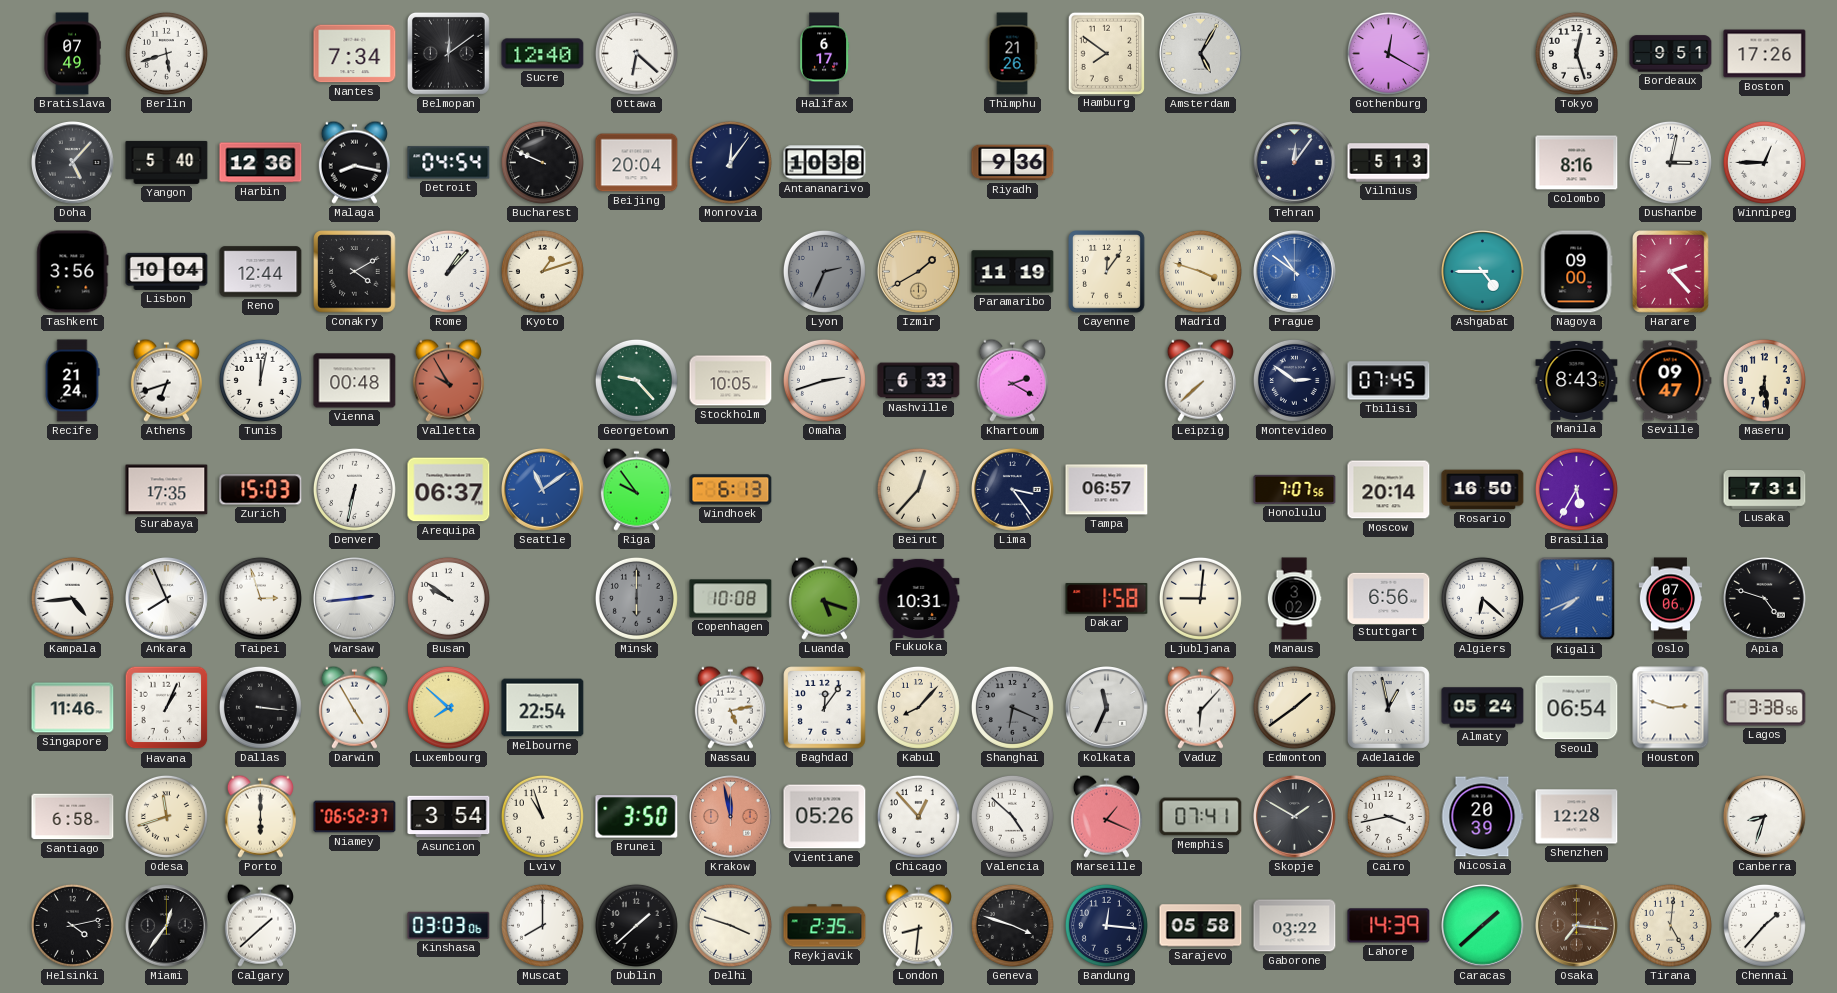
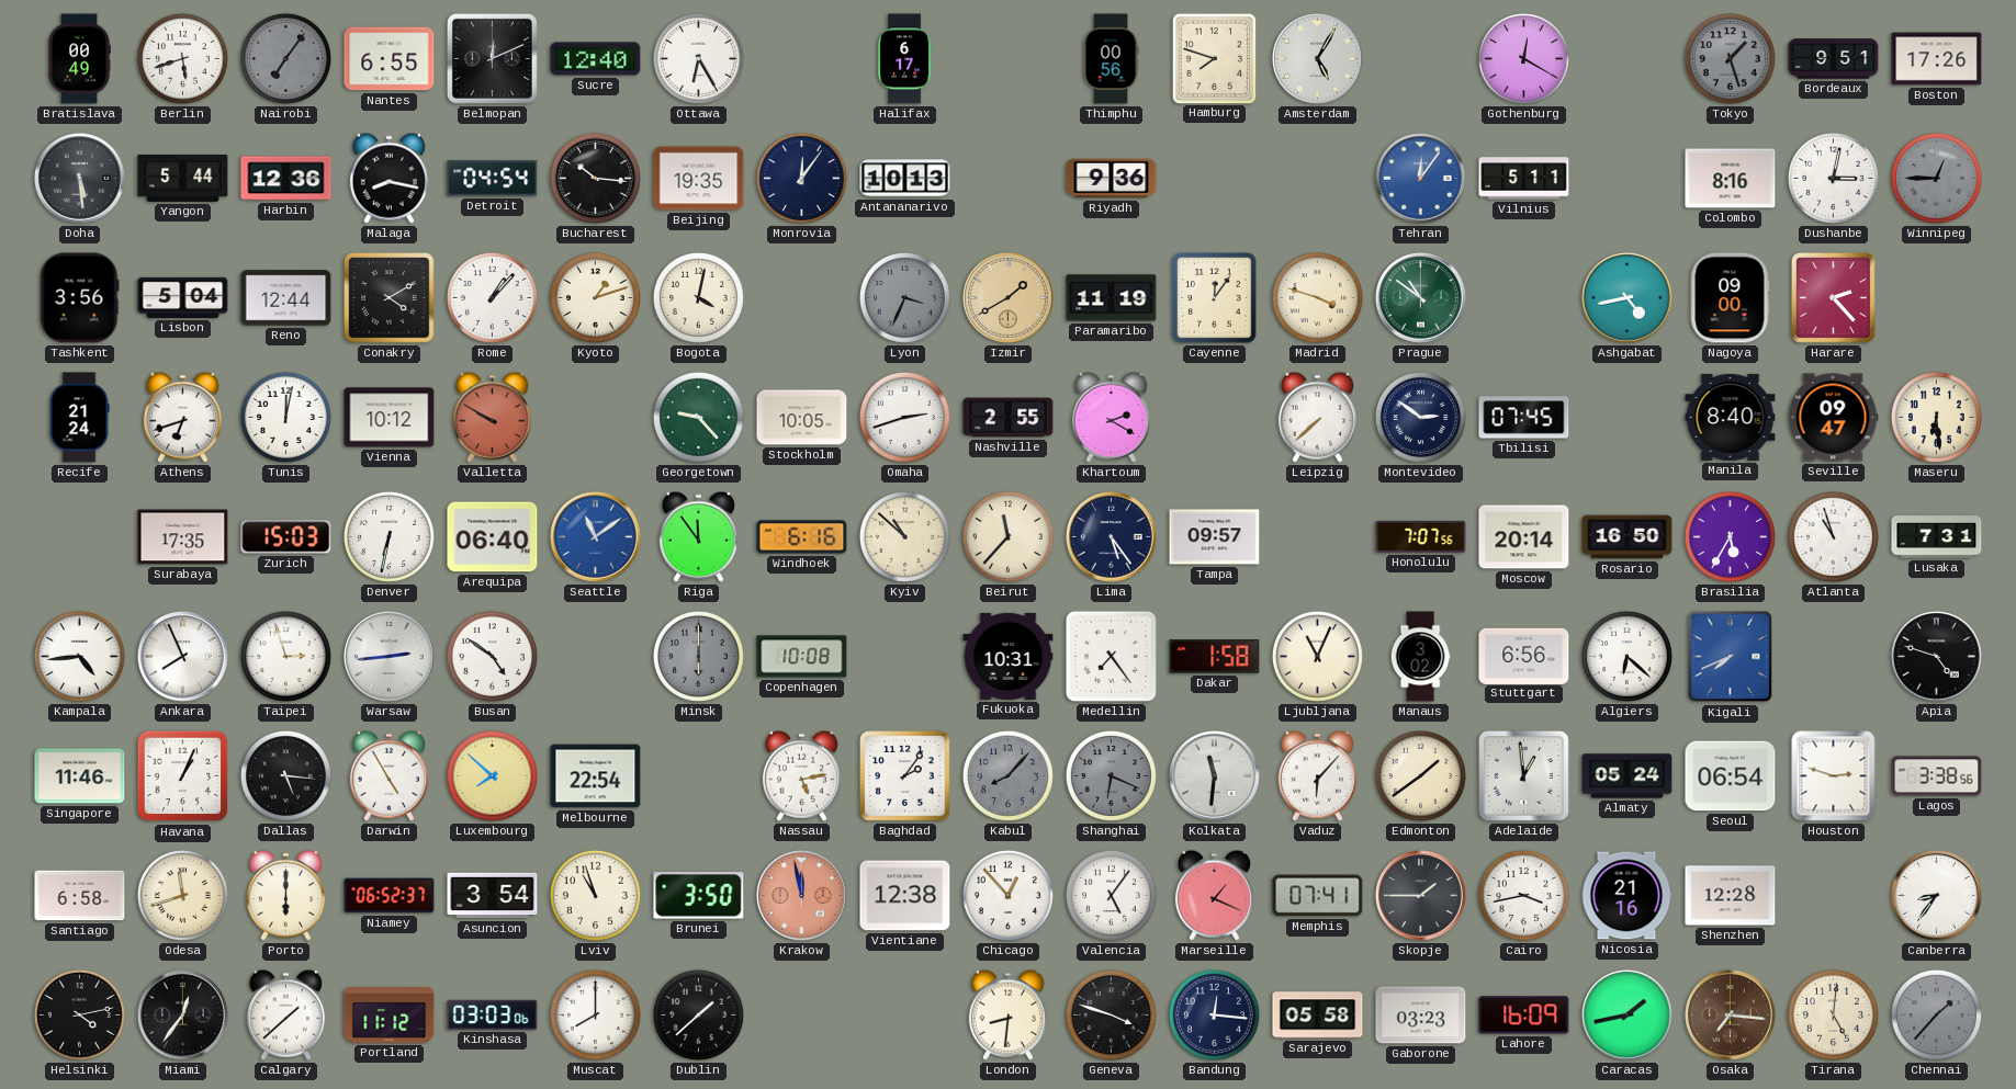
Bratislava: 07:49 -> 00:49 (79, 59)
Nairobi: none -> 7:06 (285, 58)
Nantes: 7:34 -> 6:55 (390, 59)
Belmopan: 12:09 -> 12:11 (492, 58)
Ottawa: 6:22 -> 6:25 (698, 58)
Thimphu: 21:26 -> 00:56 (1111, 59)
Hamburg: 7:51 -> 7:48 (1214, 58)
Tokyo: 12:27 -> 1:27 (1730, 58)
Tokyo dial: white -> grey (1730, 58)
Doha: 5:07 -> 5:29 (80, 179)
Yangon: 5:40 -> 5:44 (183, 178)
Bucharest: 9:49 -> 10:16 (595, 178)
Beijing: 20:04 -> 19:35 (699, 179)
Antananarivo: 10:38 -> 10:13 (905, 179)
Tehran dial: navy -> blue (1421, 179)
Vilnius: 5:13 -> 5:11 (1524, 179)
Winnipeg dial: white -> grey (1936, 178)
Lisbon: 10:04 -> 5:04 (183, 297)
Bogota: none -> 4:02 (698, 297)
Lyon: 2:34 -> 3:34 (904, 297)
Prague dial: blue -> green (1421, 298)
Ashgabat: 4:45 -> 4:43 (1628, 298)
Vienna: 00:48 -> 10:12 (390, 418)
Valletta: 9:55 -> 9:50 (492, 417)
Nashville: 6:33 -> 2:55 (1009, 418)
Manila: 8:43 -> 8:40 (1731, 417)
Arequipa: 06:37 -> 06:40 (493, 537)
Riga: 9:54 -> 11:54 (698, 536)
Windhoek: 6:13 -> 6:16 (802, 537)
Kyiv: none -> 10:52 (904, 536)
Beirut: 12:37 -> 11:37 (1007, 536)
Lima: 3:24 -> 5:24 (1112, 537)
Tampa: 06:57 -> 09:57 (1215, 537)
Atlanta: none -> 10:57 (1833, 536)
Busan: 9:51 -> 4:51 (492, 656)
Luanda: 5:18 -> none (824, 598)
Medellin: none -> 7:24 (1111, 656)
Ljubljana: 9:01 -> 11:04 (1317, 656)
Oslo: 07:06 -> none (1671, 599)
Dallas: 3:16 -> 5:16 (285, 775)
Baghdad: 12:06 -> 2:06 (905, 776)
Kabul dial: cream -> grey (1007, 775)
Kolkata: 11:34 -> 11:31 (1215, 776)
Adelaide: 12:58 -> 12:59 (1523, 775)
Vientiane: 05:26 -> 12:38 (905, 896)
Valencia: 4:52 -> 5:06 (1111, 895)
Skopje: 1:50 -> 1:45 (1421, 896)
Nicosia: 20:39 -> 21:16 (1626, 896)
Canberra: 8:33 -> 8:36 (1937, 896)
Portland: none -> 11:12 (390, 1014)
Delhi: 3:48 -> none (730, 925)
Reykjavik: 2:35 -> none (825, 926)
Gaborone: 03:22 -> 03:23 (1421, 1016)
Lahore: 14:39 -> 16:09 (1524, 1016)
Caracas: 1:38 -> 1:43 (1628, 1016)
Chennai dial: white -> grey (1936, 1014)
